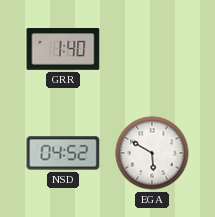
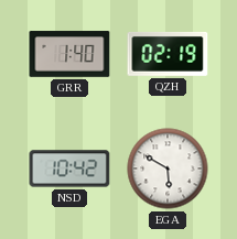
QZH: none -> 02:19 (168, 54)
NSD: 04:52 -> 10:42 (69, 169)
